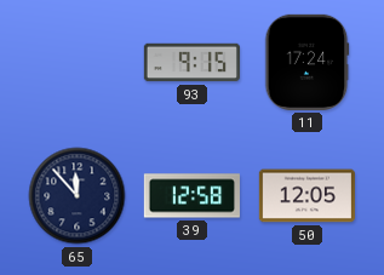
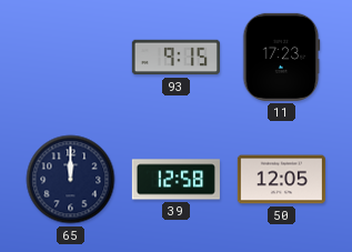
11: 17:24 -> 17:23 (282, 57)
65: 11:53 -> 12:00 (71, 180)
